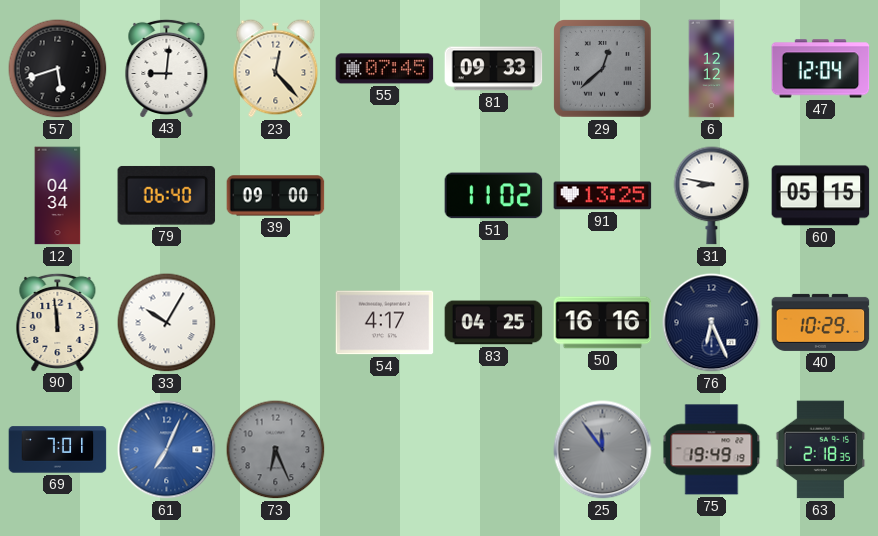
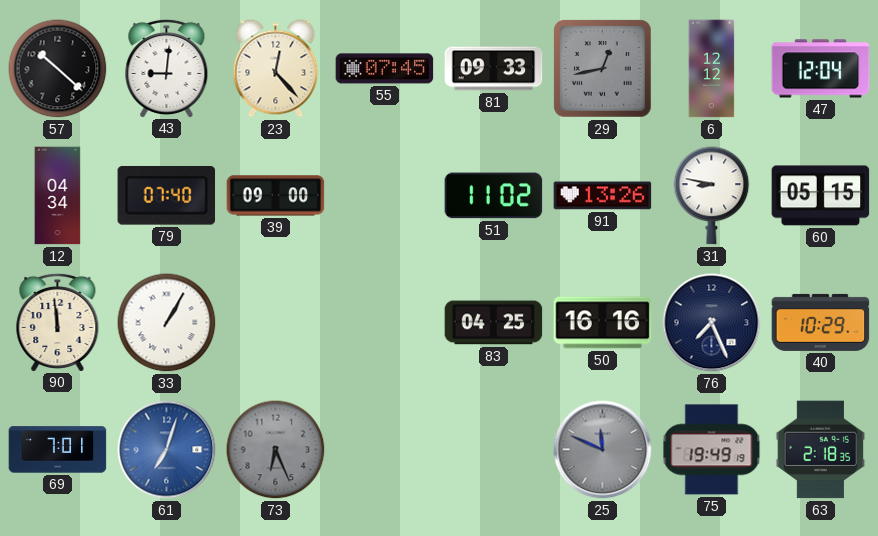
57: 5:42 -> 10:22 (58, 69)
29: 12:38 -> 12:43 (603, 69)
79: 06:40 -> 07:40 (167, 196)
91: 13:25 -> 13:26 (603, 196)
33: 10:05 -> 1:05 (167, 323)
54: 4:17 -> none (385, 323)
76: 6:26 -> 7:26 (712, 323)
61: 7:04 -> 7:03 (167, 450)
25: 11:54 -> 11:49 (603, 450)
